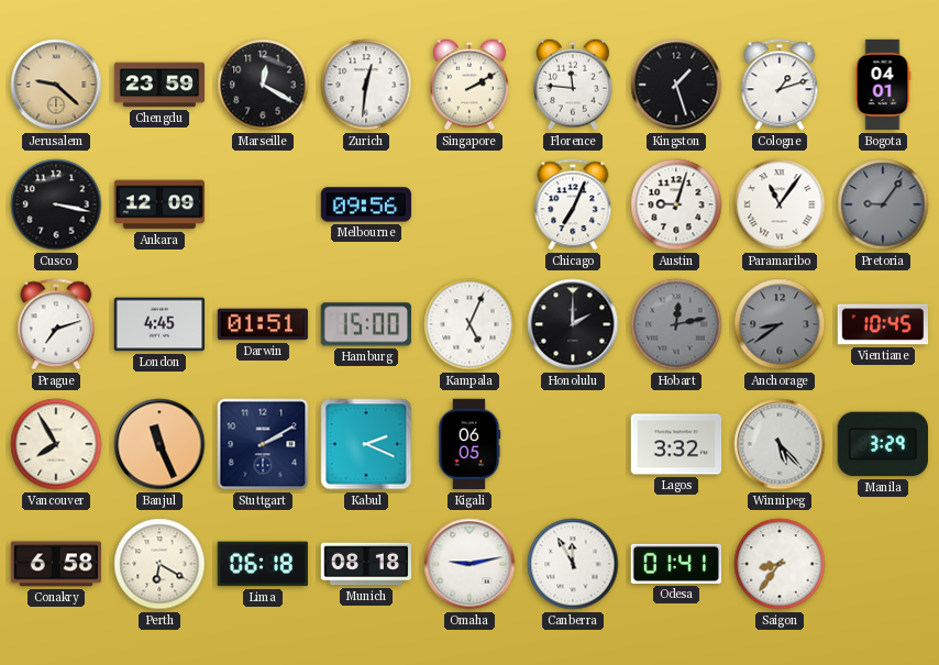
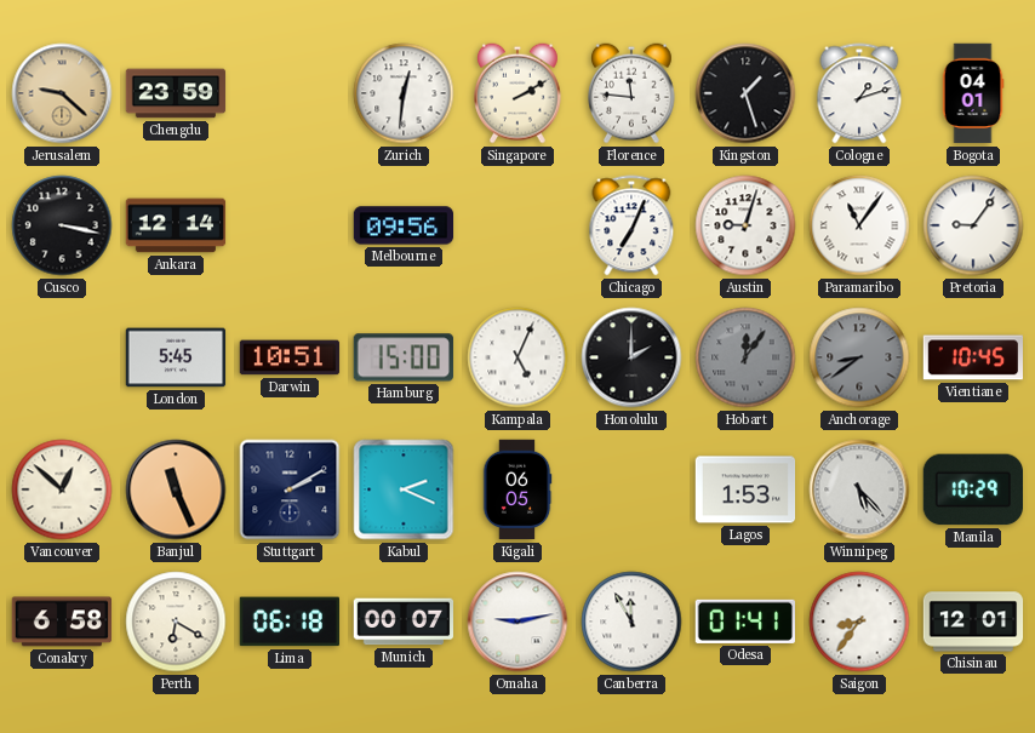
Marseille: 12:20 -> none (263, 85)
Ankara: 12:09 -> 12:14 (176, 225)
Pretoria dial: grey -> white (973, 225)
Prague: 7:12 -> none (56, 324)
London: 4:45 -> 5:45 (176, 357)
Darwin: 01:51 -> 10:51 (290, 357)
Hobart: 12:13 -> 12:06 (745, 357)
Vancouver: 7:55 -> 12:52 (62, 489)
Lagos: 3:32 -> 1:53 (745, 489)
Manila: 3:29 -> 10:29 (972, 489)
Munich: 08:18 -> 00:07 (404, 622)
Chisinau: none -> 12:01 (973, 622)
